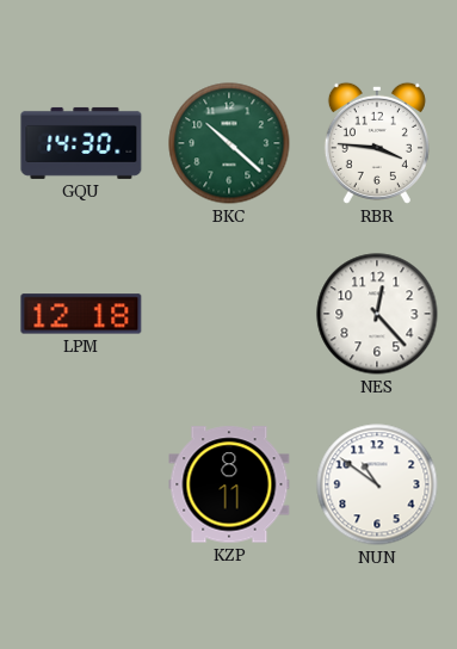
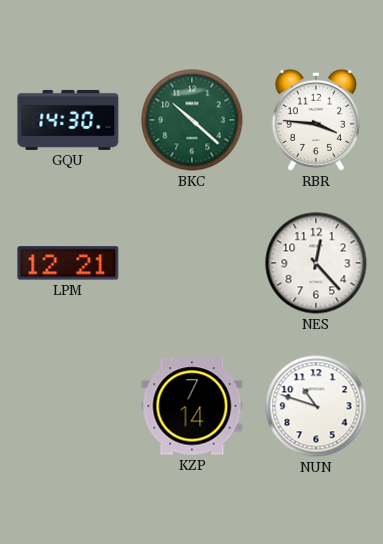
LPM: 12:18 -> 12:21 (68, 263)
KZP: 8:11 -> 7:14 (192, 406)
NUN: 10:51 -> 10:48 (316, 406)
